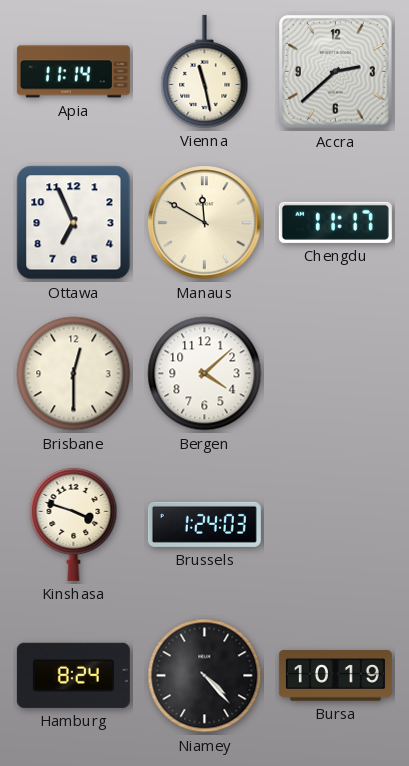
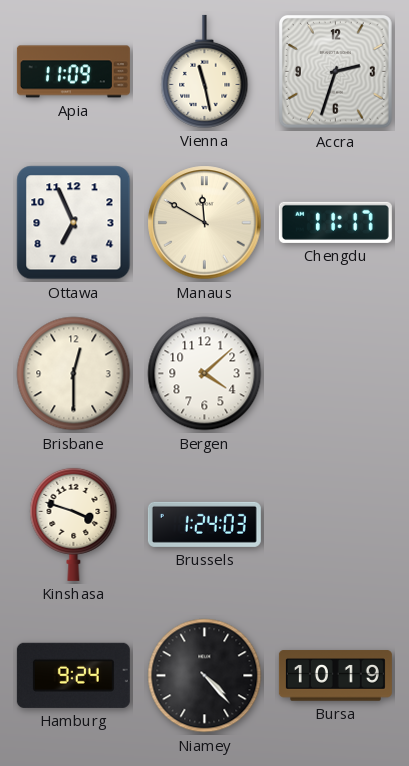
Apia: 11:14 -> 11:09 (73, 72)
Accra: 2:38 -> 2:33 (336, 72)
Hamburg: 8:24 -> 9:24 (73, 675)
